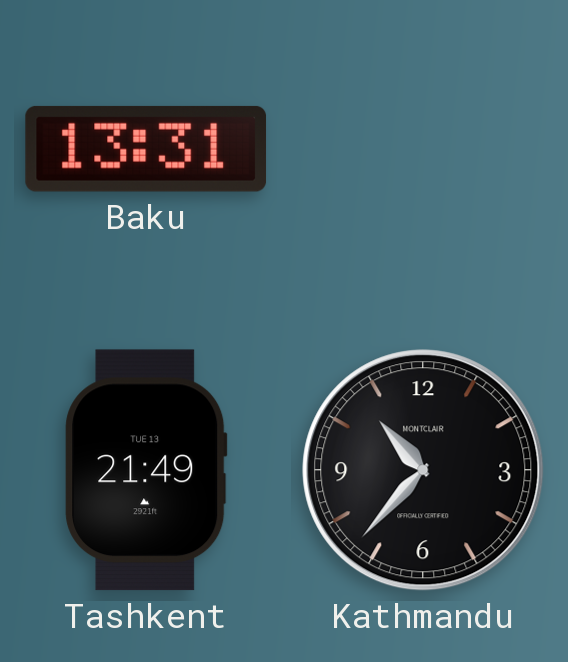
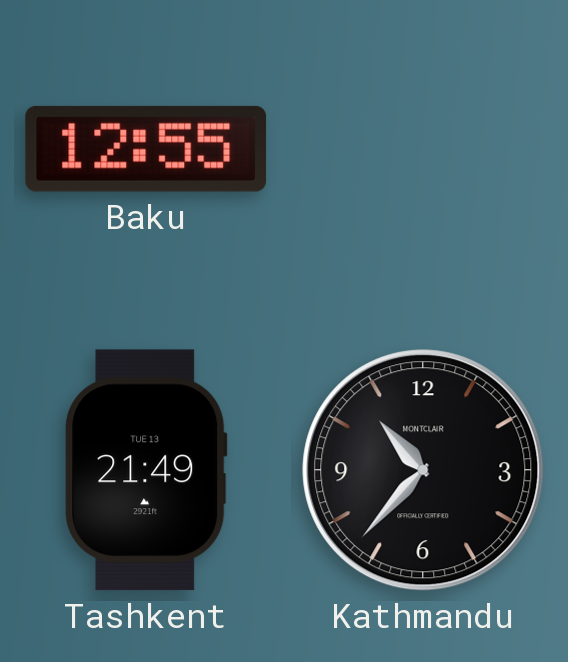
Baku: 13:31 -> 12:55 (146, 149)
